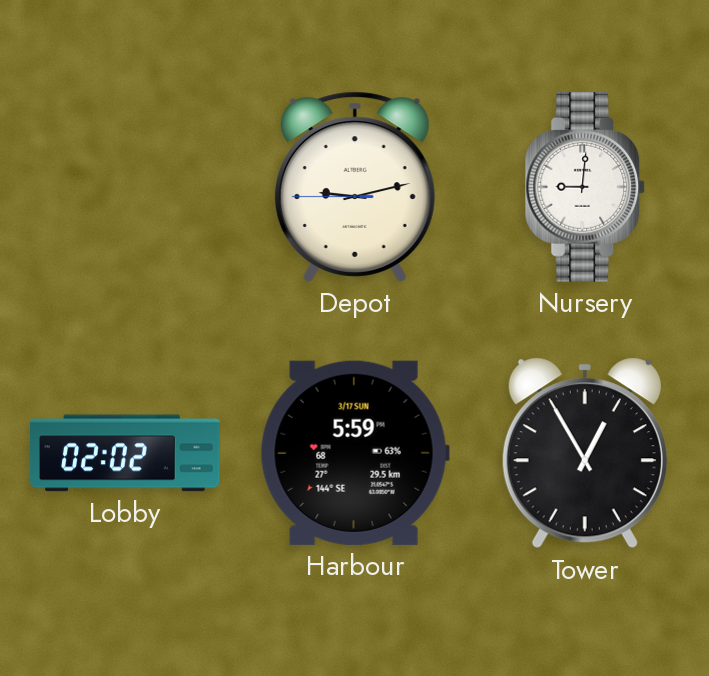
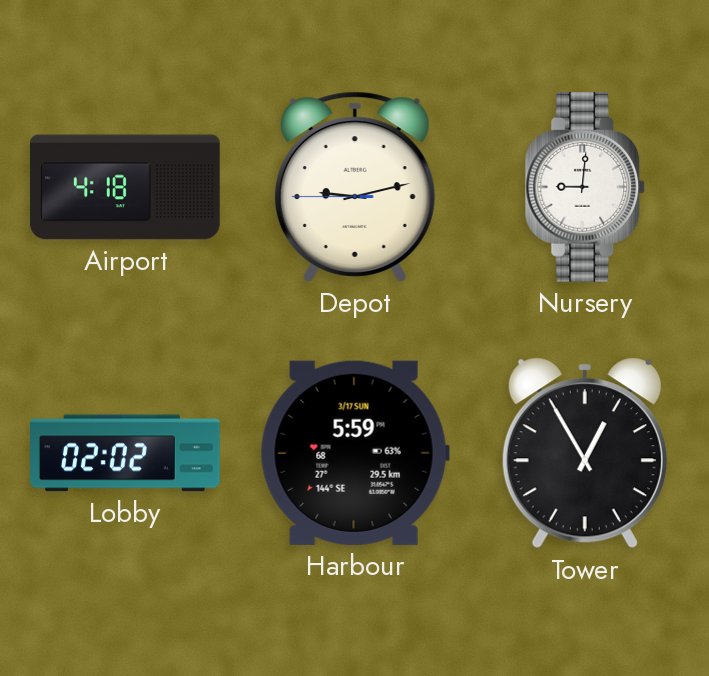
Airport: none -> 4:18 (125, 187)
